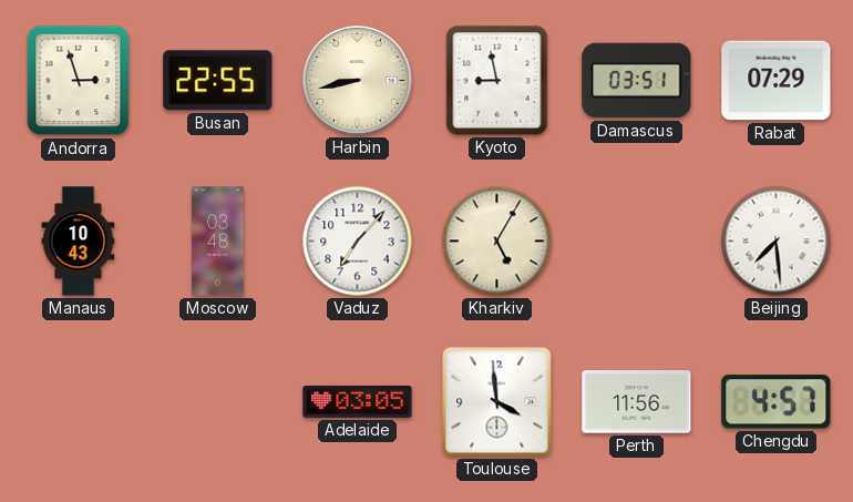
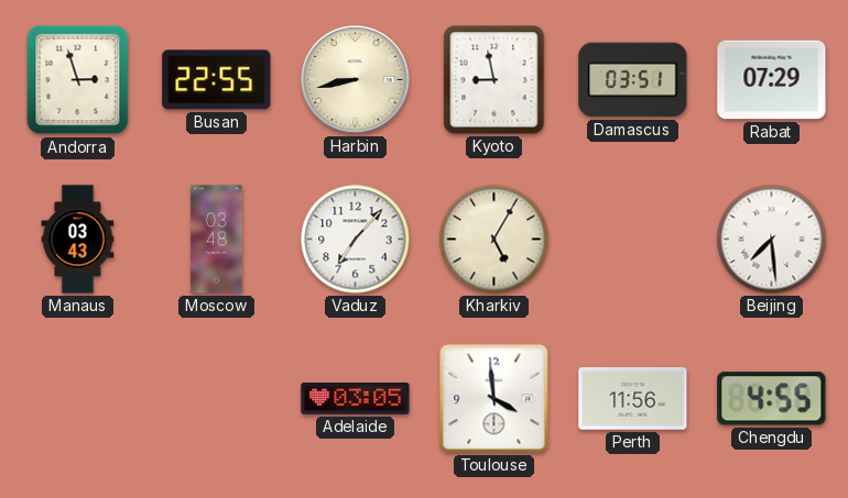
Manaus: 10:43 -> 03:43 (78, 240)
Chengdu: 4:57 -> 4:55 (772, 399)
